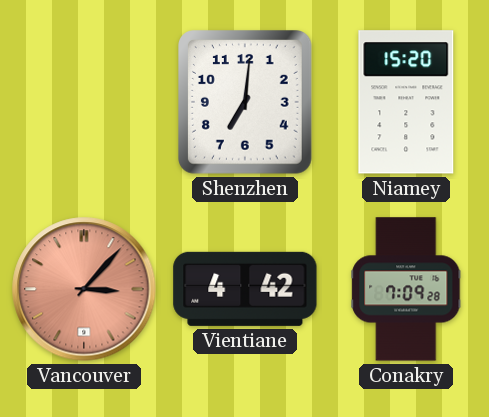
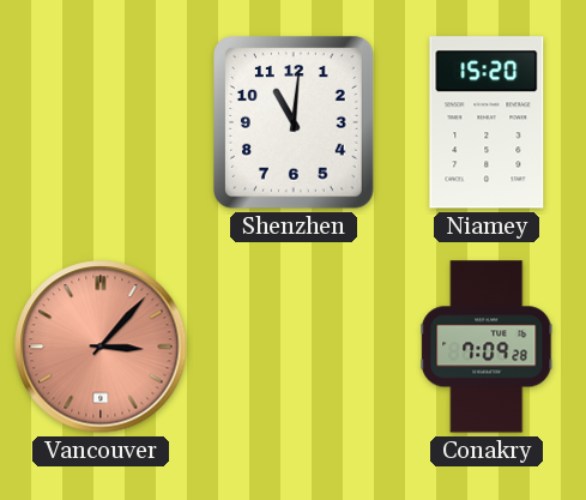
Shenzhen: 7:01 -> 11:01 (295, 122)
Vientiane: 4:42 -> none (245, 289)
